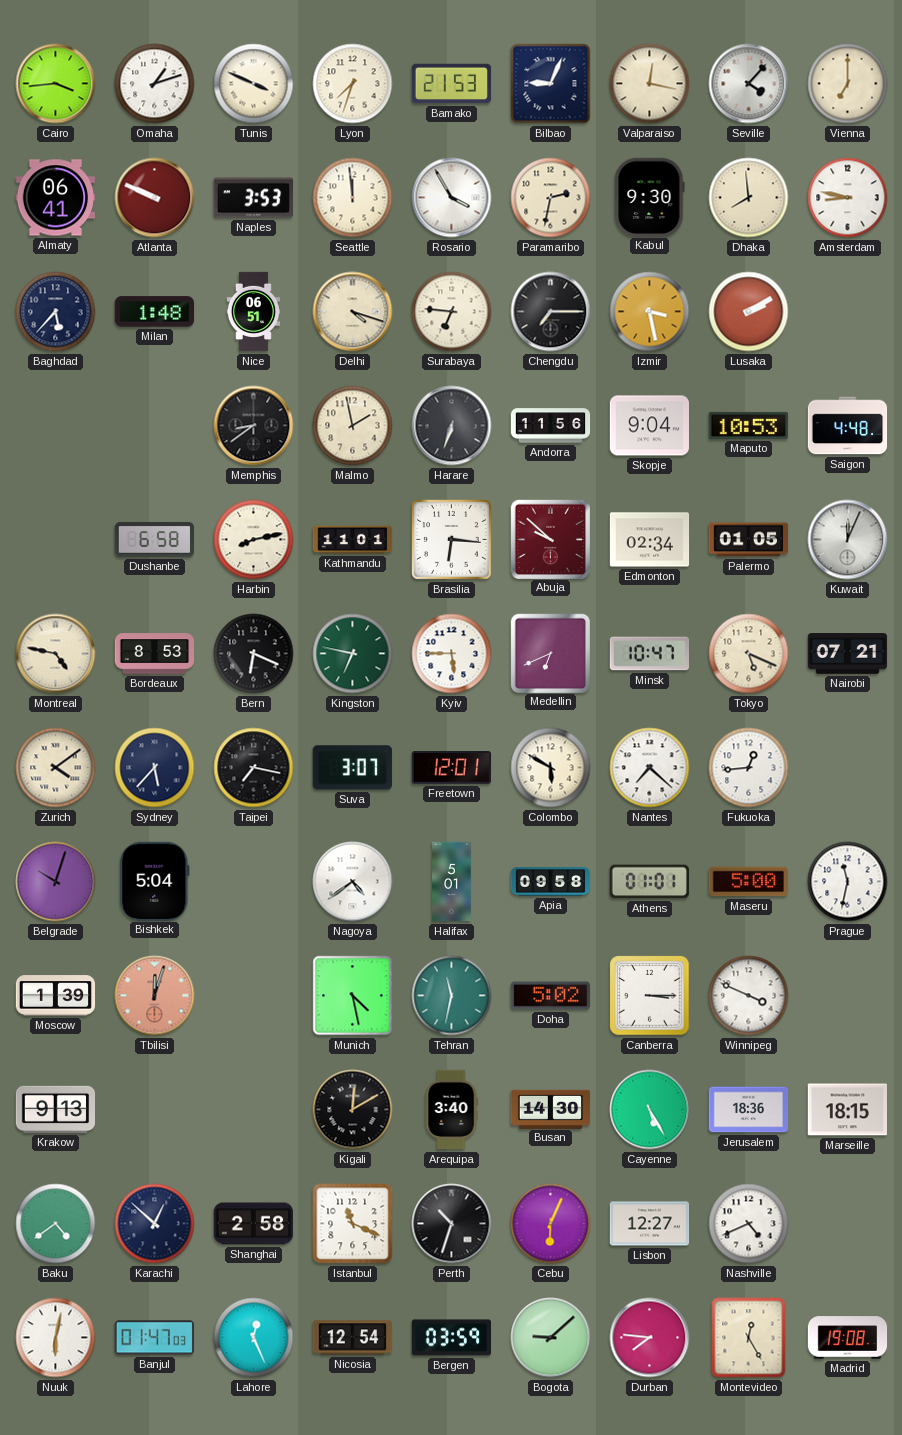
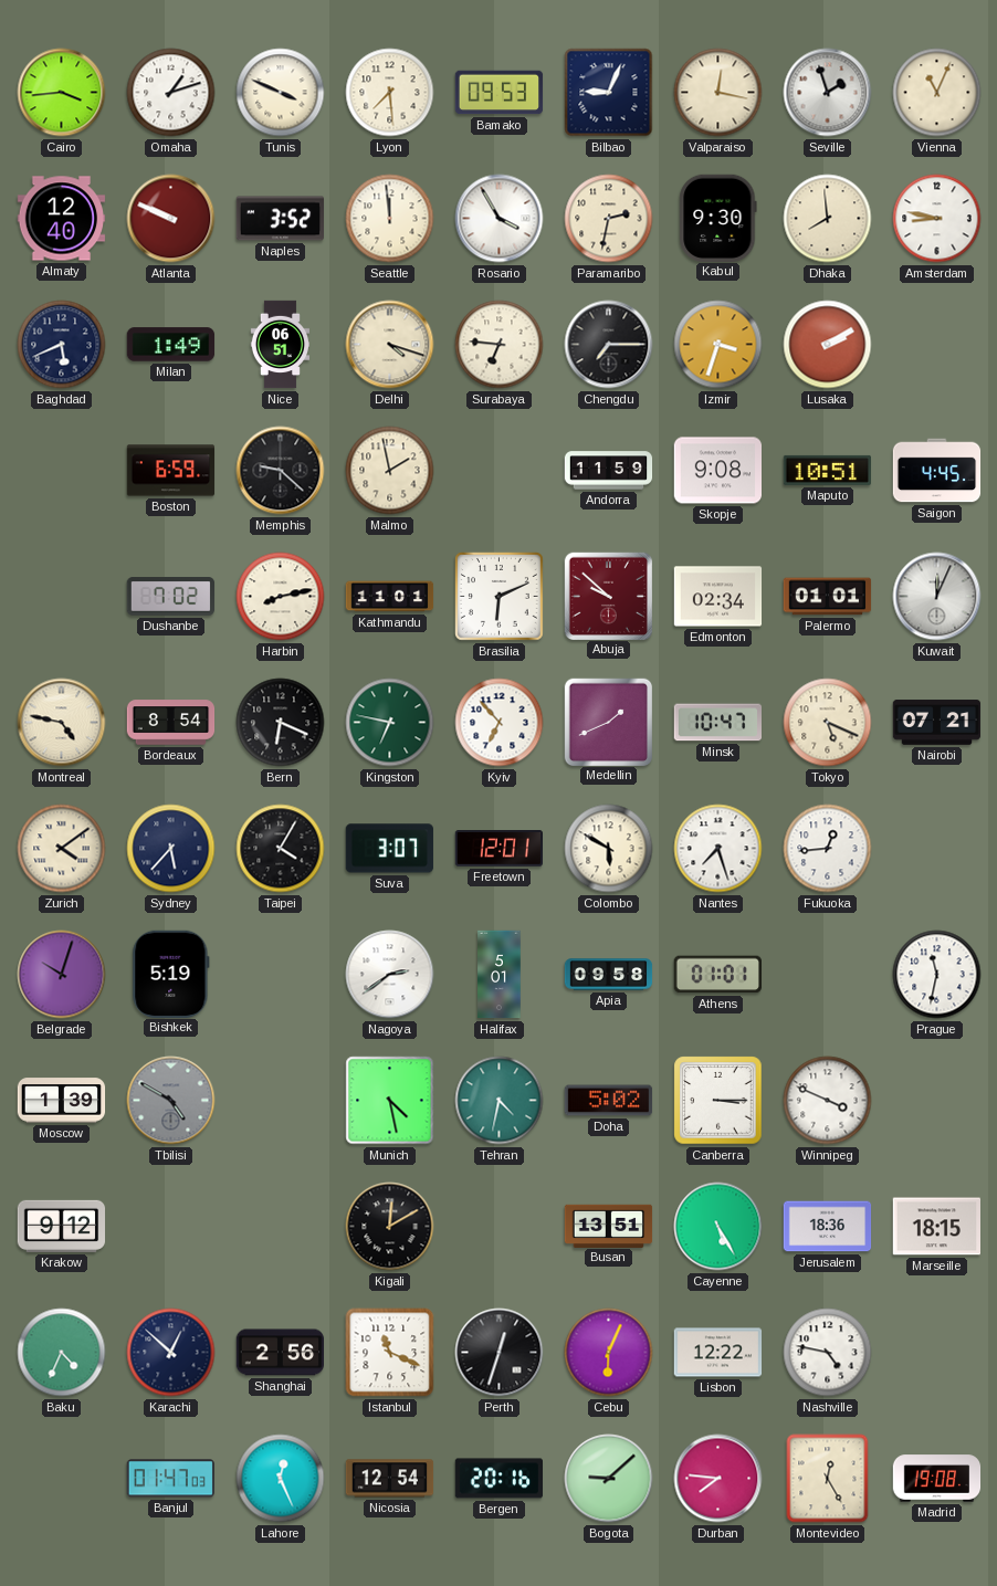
Lyon: 7:33 -> 7:29 (390, 93)
Bamako: 21:53 -> 09:53 (500, 93)
Seville: 4:07 -> 1:57 (828, 93)
Vienna: 7:00 -> 11:04 (937, 93)
Almaty: 06:41 -> 12:40 (62, 219)
Naples: 3:53 -> 3:52 (281, 219)
Baghdad: 5:37 -> 5:41 (62, 345)
Milan: 1:48 -> 1:49 (171, 345)
Izmir: 3:28 -> 3:33 (718, 345)
Boston: none -> 6:59 (171, 471)
Memphis: 8:39 -> 9:22 (281, 471)
Harare: 6:33 -> none (452, 426)
Andorra: 11:56 -> 11:59 (609, 471)
Skopje: 9:04 -> 9:08 (718, 471)
Maputo: 10:53 -> 10:51 (827, 470)
Saigon: 4:48 -> 4:45 (937, 471)
Dushanbe: 6:58 -> 7:02 (171, 597)
Brasilia: 6:16 -> 6:11 (500, 597)
Palermo: 01:05 -> 01:01 (828, 597)
Bordeaux: 8:53 -> 8:54 (171, 723)
Kyiv: 5:45 -> 6:53 (500, 723)
Medellin: 6:41 -> 1:41 (608, 722)
Taipei: 7:17 -> 4:05 (281, 849)
Nantes: 7:22 -> 7:27 (718, 849)
Bishkek: 5:04 -> 5:19 (171, 974)
Nagoya: 4:39 -> 2:39 (390, 975)
Maseru: 5:00 -> none (748, 882)
Tbilisi: 12:03 -> 4:50 (171, 1101)
Tbilisi dial: salmon -> grey (171, 1101)
Tehran: 11:32 -> 4:32 (500, 1101)
Krakow: 9:13 -> 9:12 (62, 1226)
Arequipa: 3:40 -> none (451, 1110)
Busan: 14:30 -> 13:51 (609, 1226)
Baku: 4:39 -> 4:34 (62, 1353)
Shanghai: 2:58 -> 2:56 (281, 1353)
Perth: 10:33 -> 12:33 (500, 1353)
Lisbon: 12:27 -> 12:22 (718, 1353)
Nashville: 4:41 -> 4:47 (828, 1353)
Nuuk: 6:02 -> none (56, 1338)
Bergen: 03:59 -> 20:16 (500, 1479)
